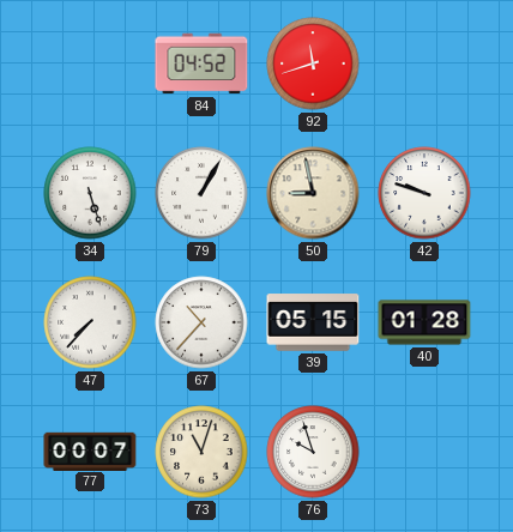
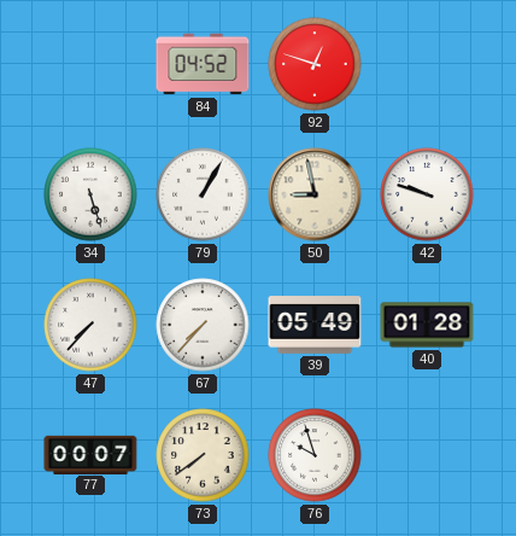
92: 11:42 -> 12:48 (315, 64)
67: 10:37 -> 7:37 (203, 325)
39: 05:15 -> 05:49 (315, 325)
73: 11:03 -> 7:39 (203, 455)
